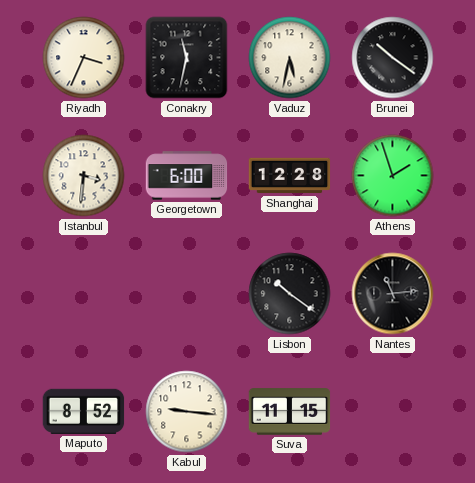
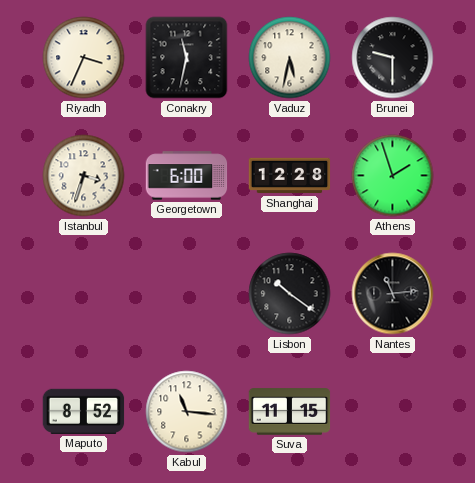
Brunei: 10:21 -> 9:30 (393, 58)
Istanbul: 3:31 -> 3:33 (84, 176)
Kabul: 9:16 -> 11:16 (187, 412)
